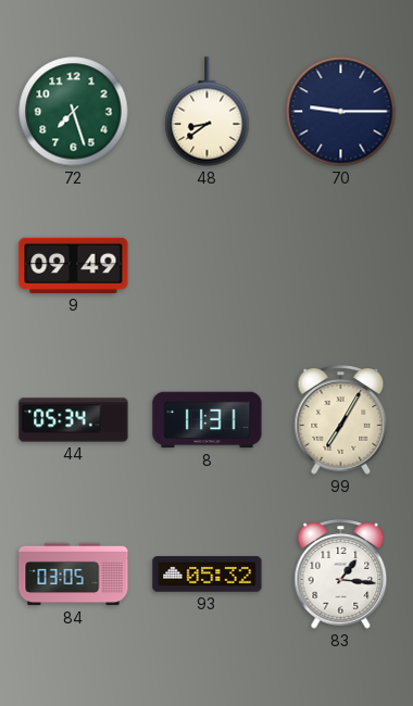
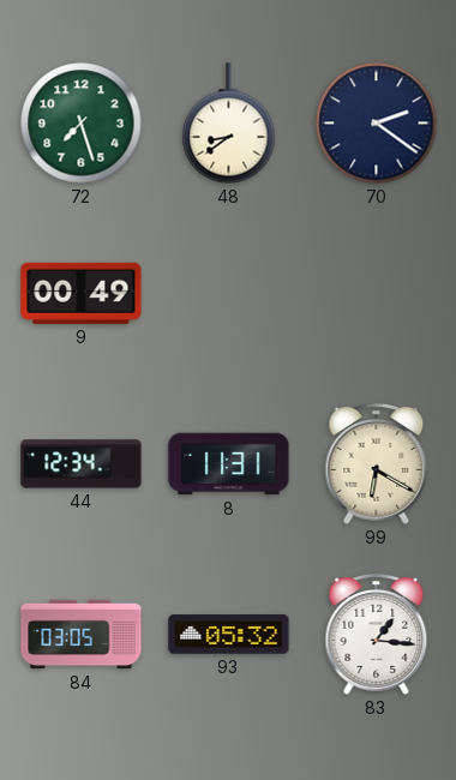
70: 9:15 -> 2:21 (377, 124)
9: 09:49 -> 00:49 (82, 293)
44: 05:34 -> 12:34 (82, 464)
99: 7:05 -> 6:20 (377, 464)
